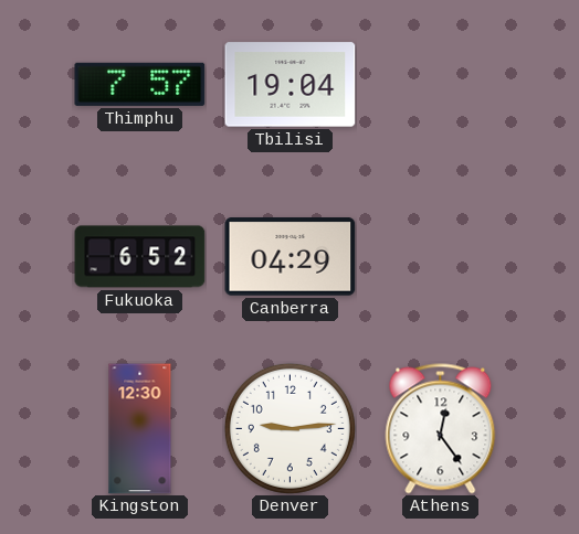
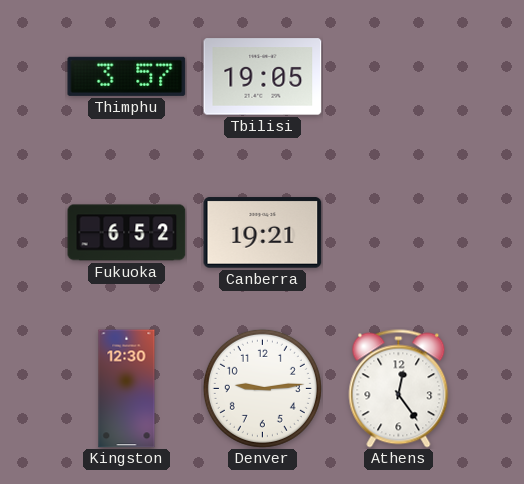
Thimphu: 7:57 -> 3:57 (127, 76)
Tbilisi: 19:04 -> 19:05 (263, 77)
Canberra: 04:29 -> 19:21 (263, 233)
